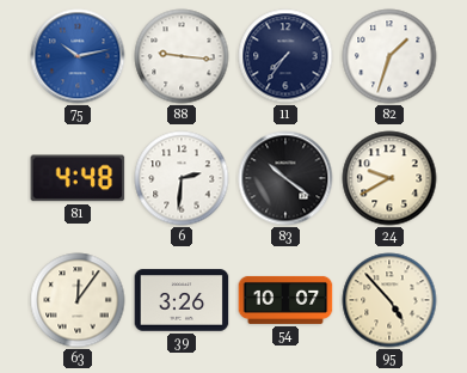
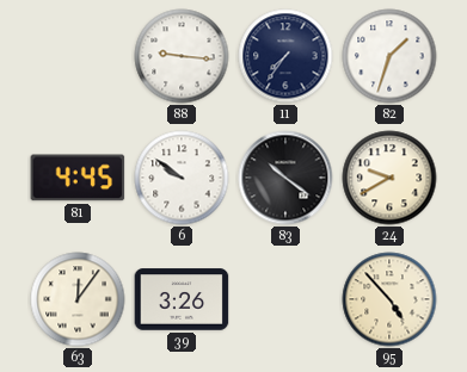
75: 10:13 -> none (78, 56)
81: 4:48 -> 4:45 (78, 178)
6: 2:31 -> 9:51 (182, 178)
54: 10:07 -> none (285, 300)
